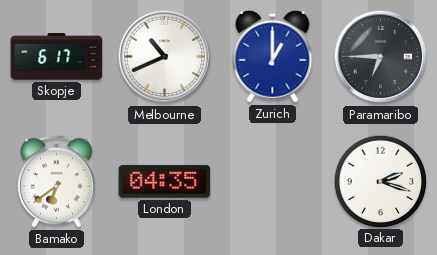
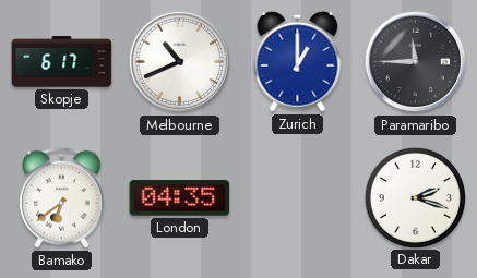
Paramaribo: 6:45 -> 11:45 (416, 62)
